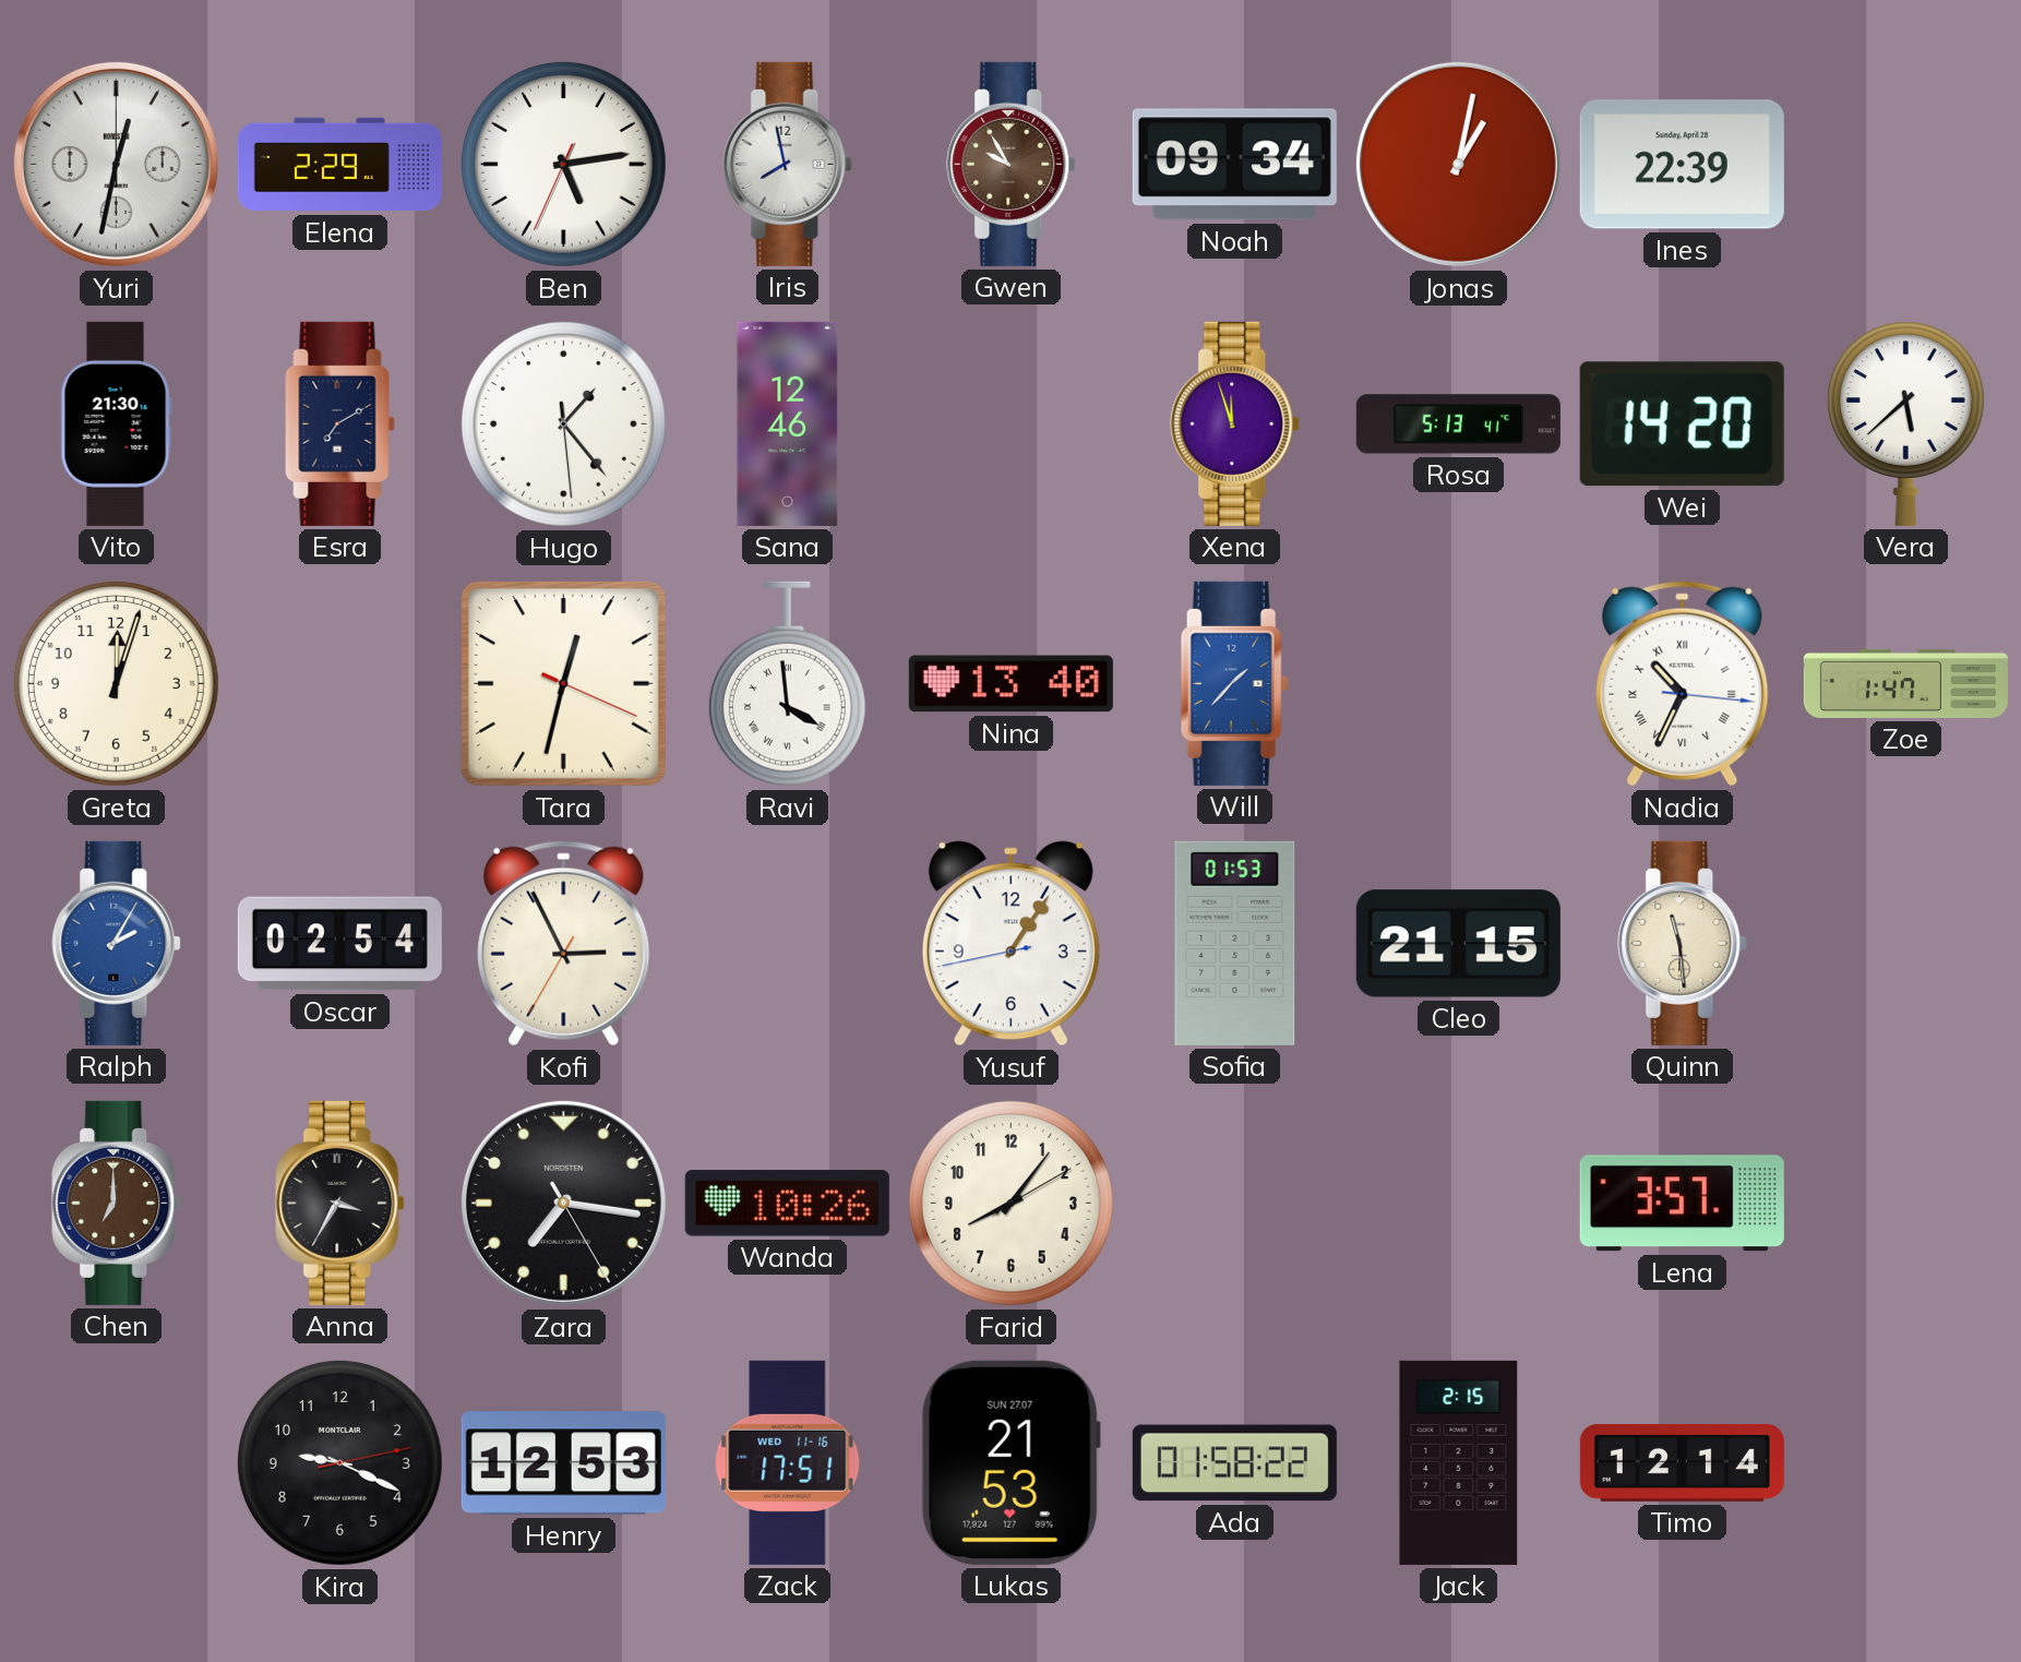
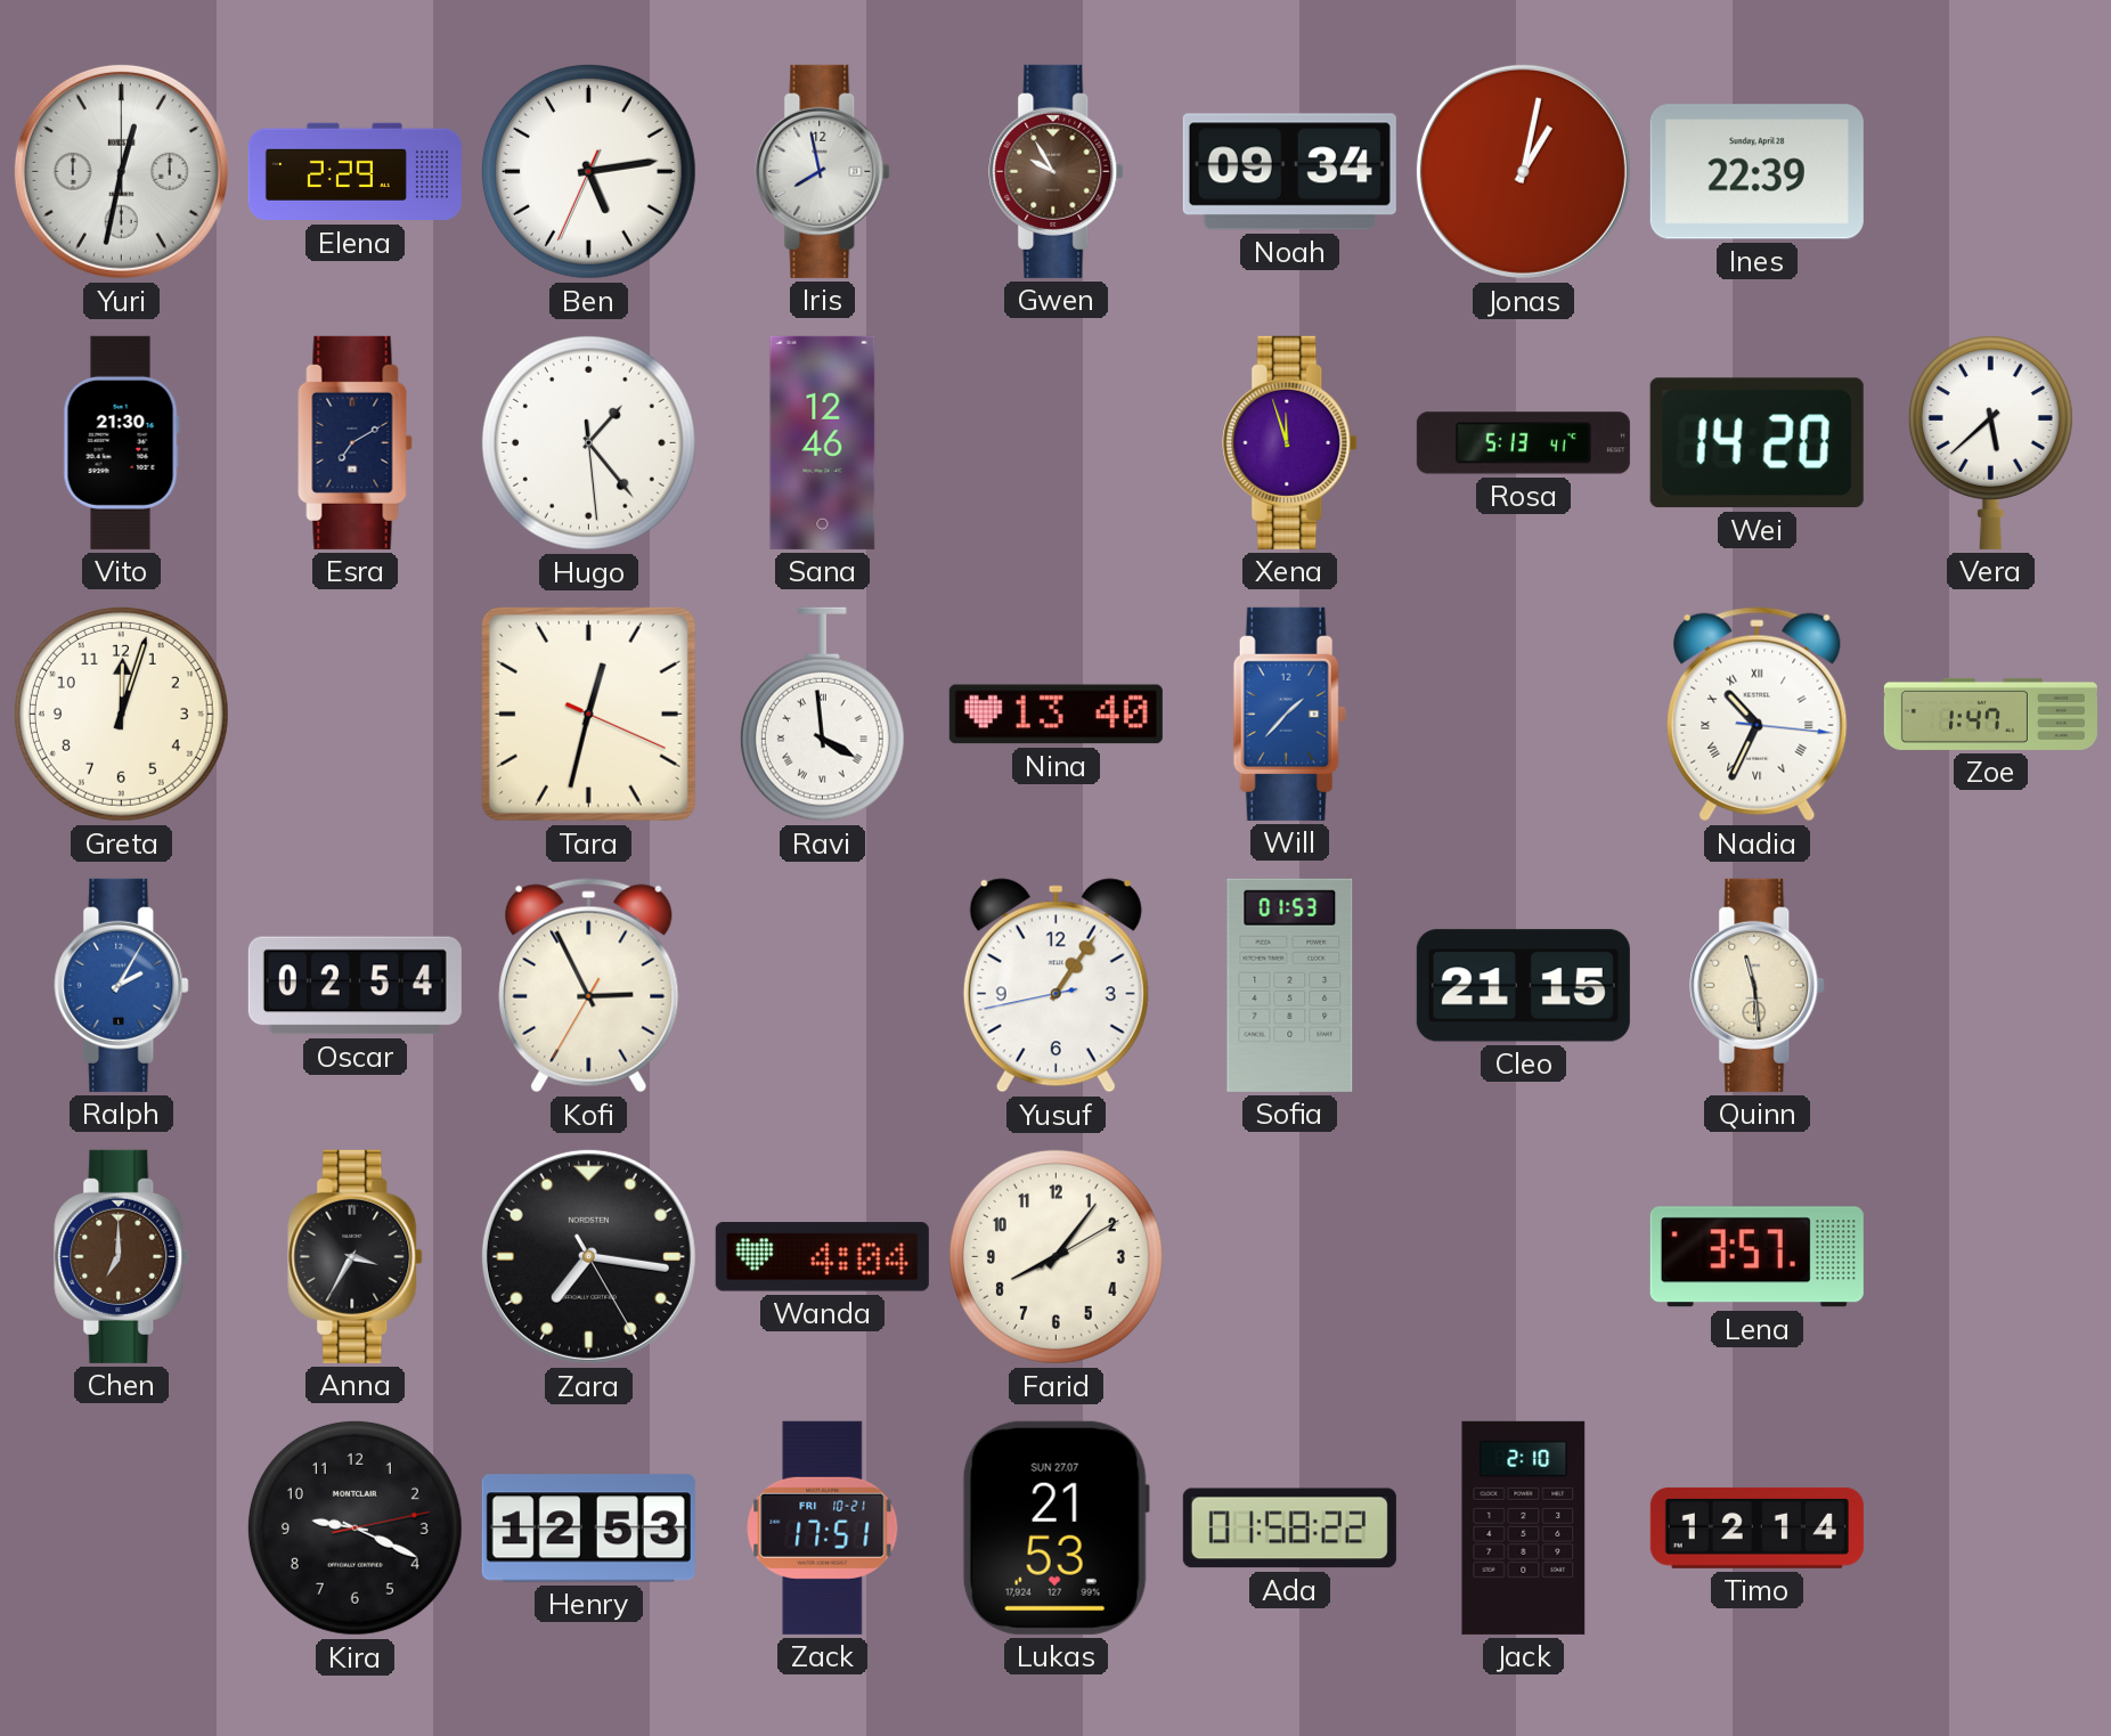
Wanda: 10:26 -> 4:04 (822, 1257)
Zack date: WED 11-16 -> FRI 10-21 (823, 1527)
Jack: 2:15 -> 2:10 (1524, 1527)
